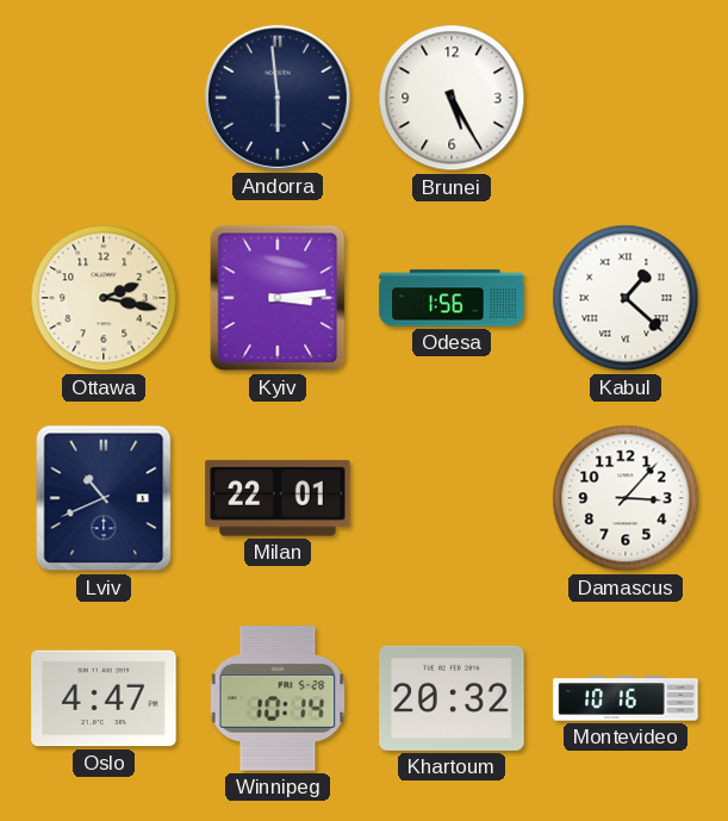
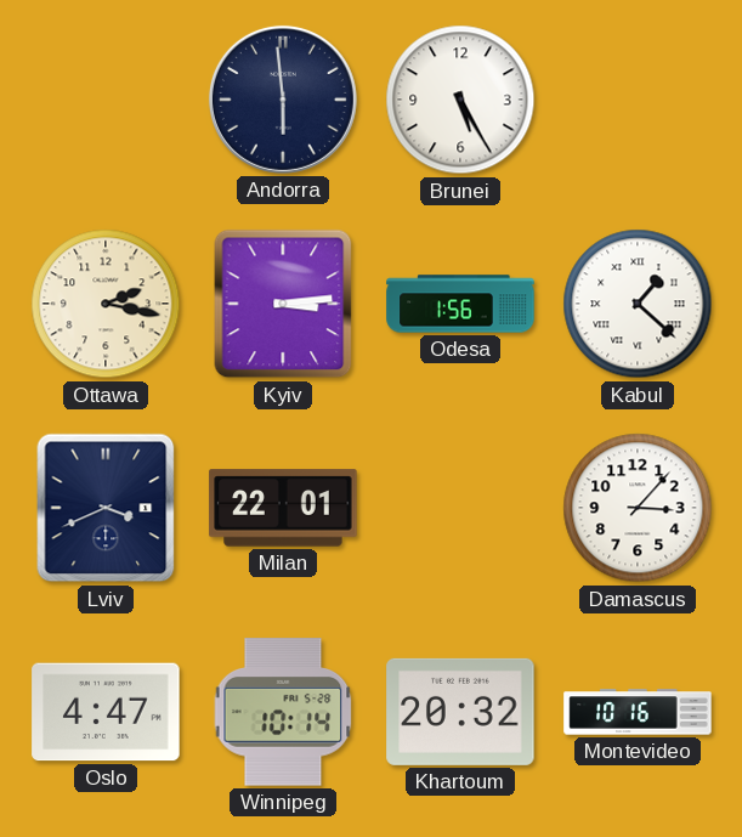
Lviv: 10:41 -> 3:41 (106, 508)
